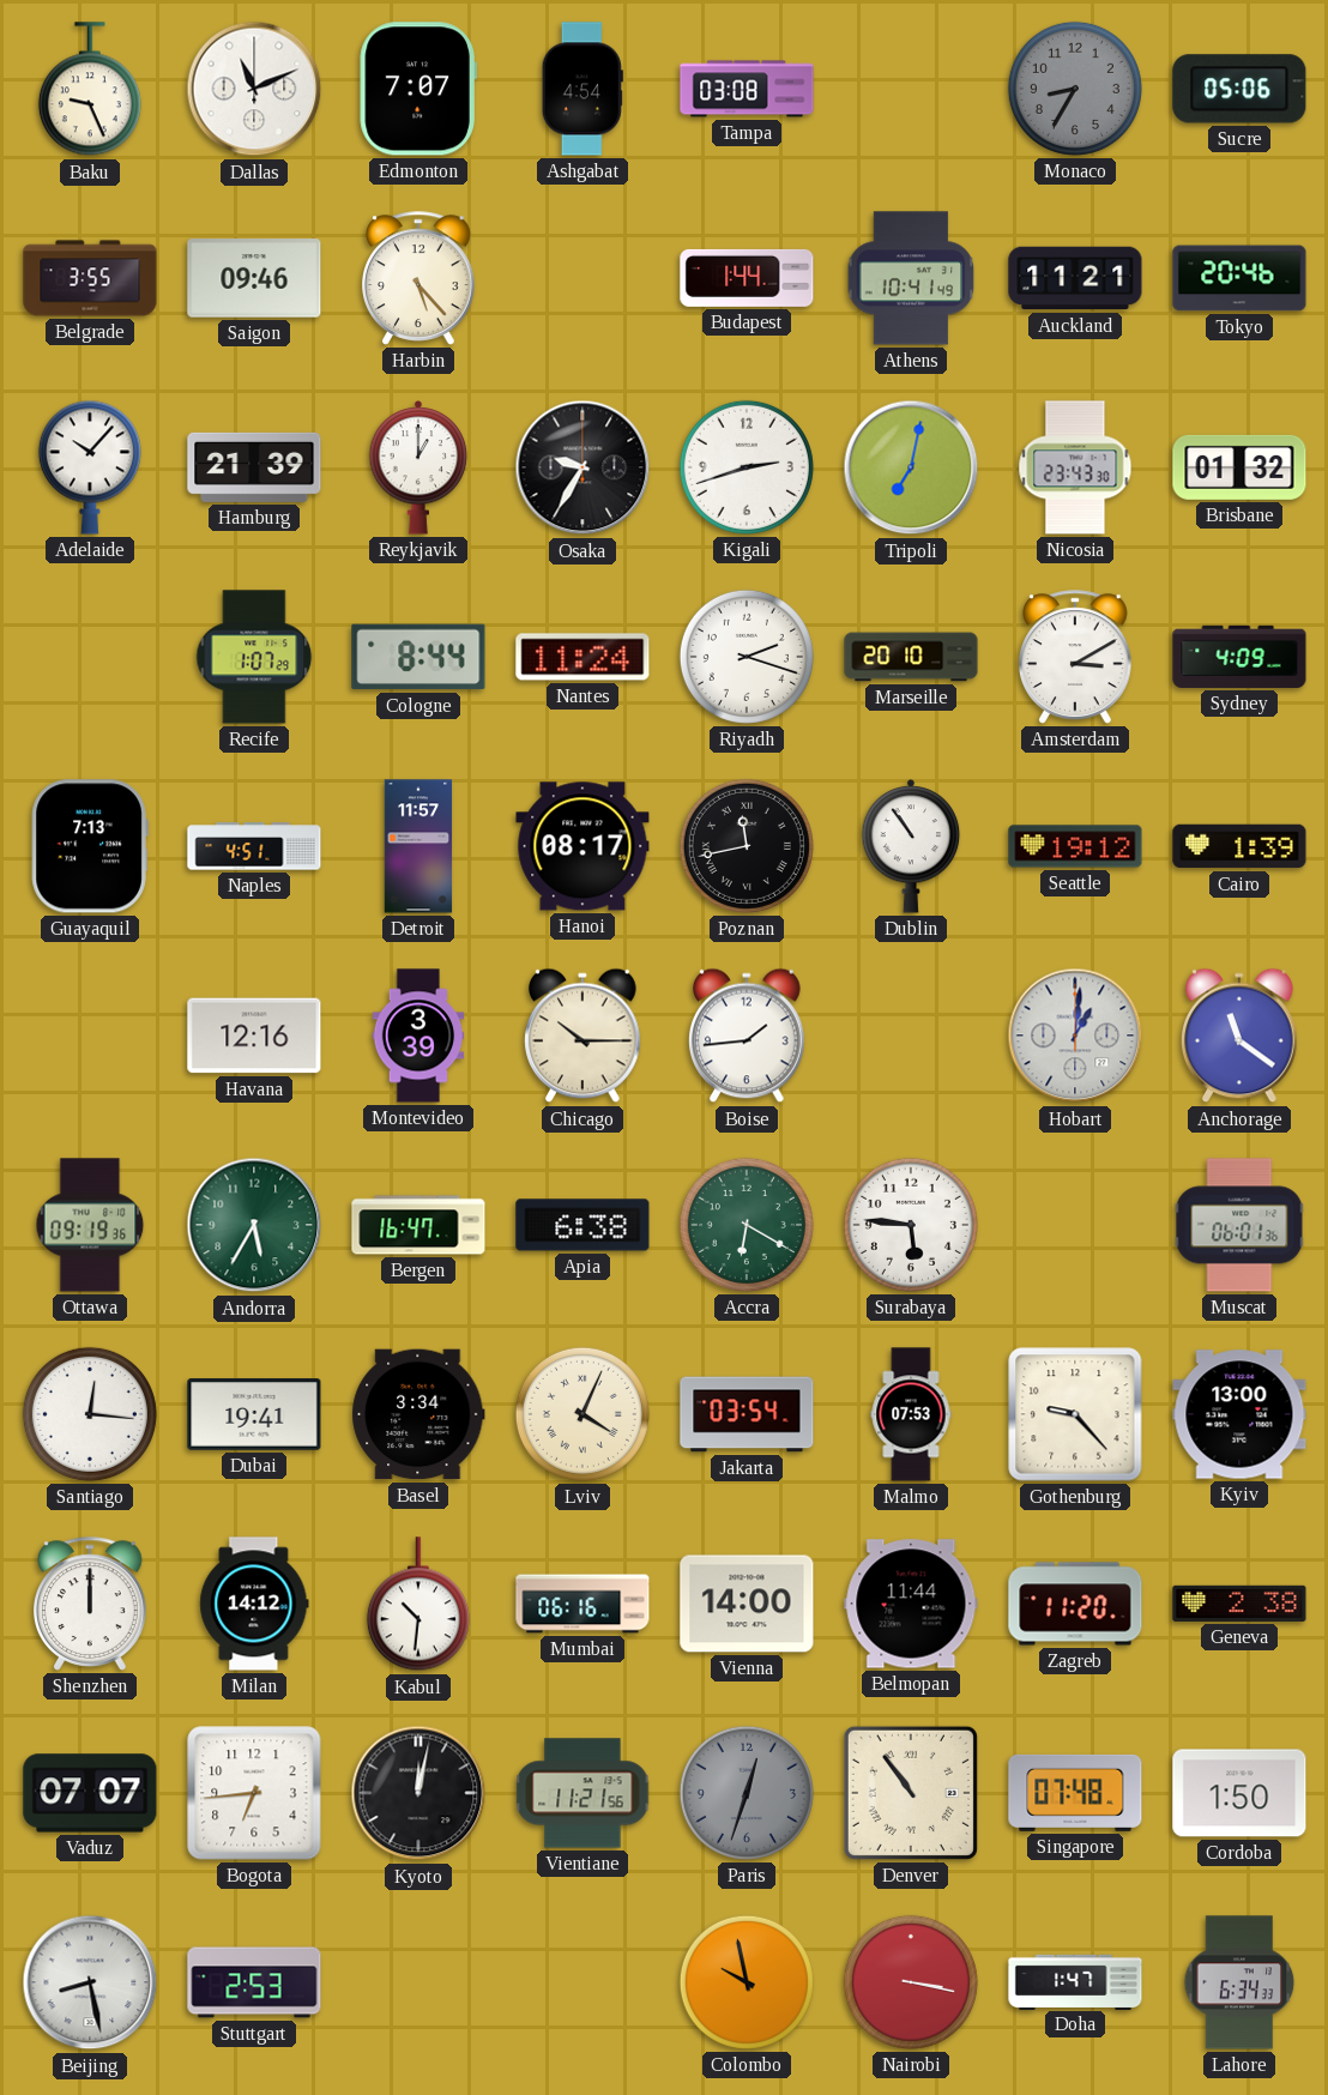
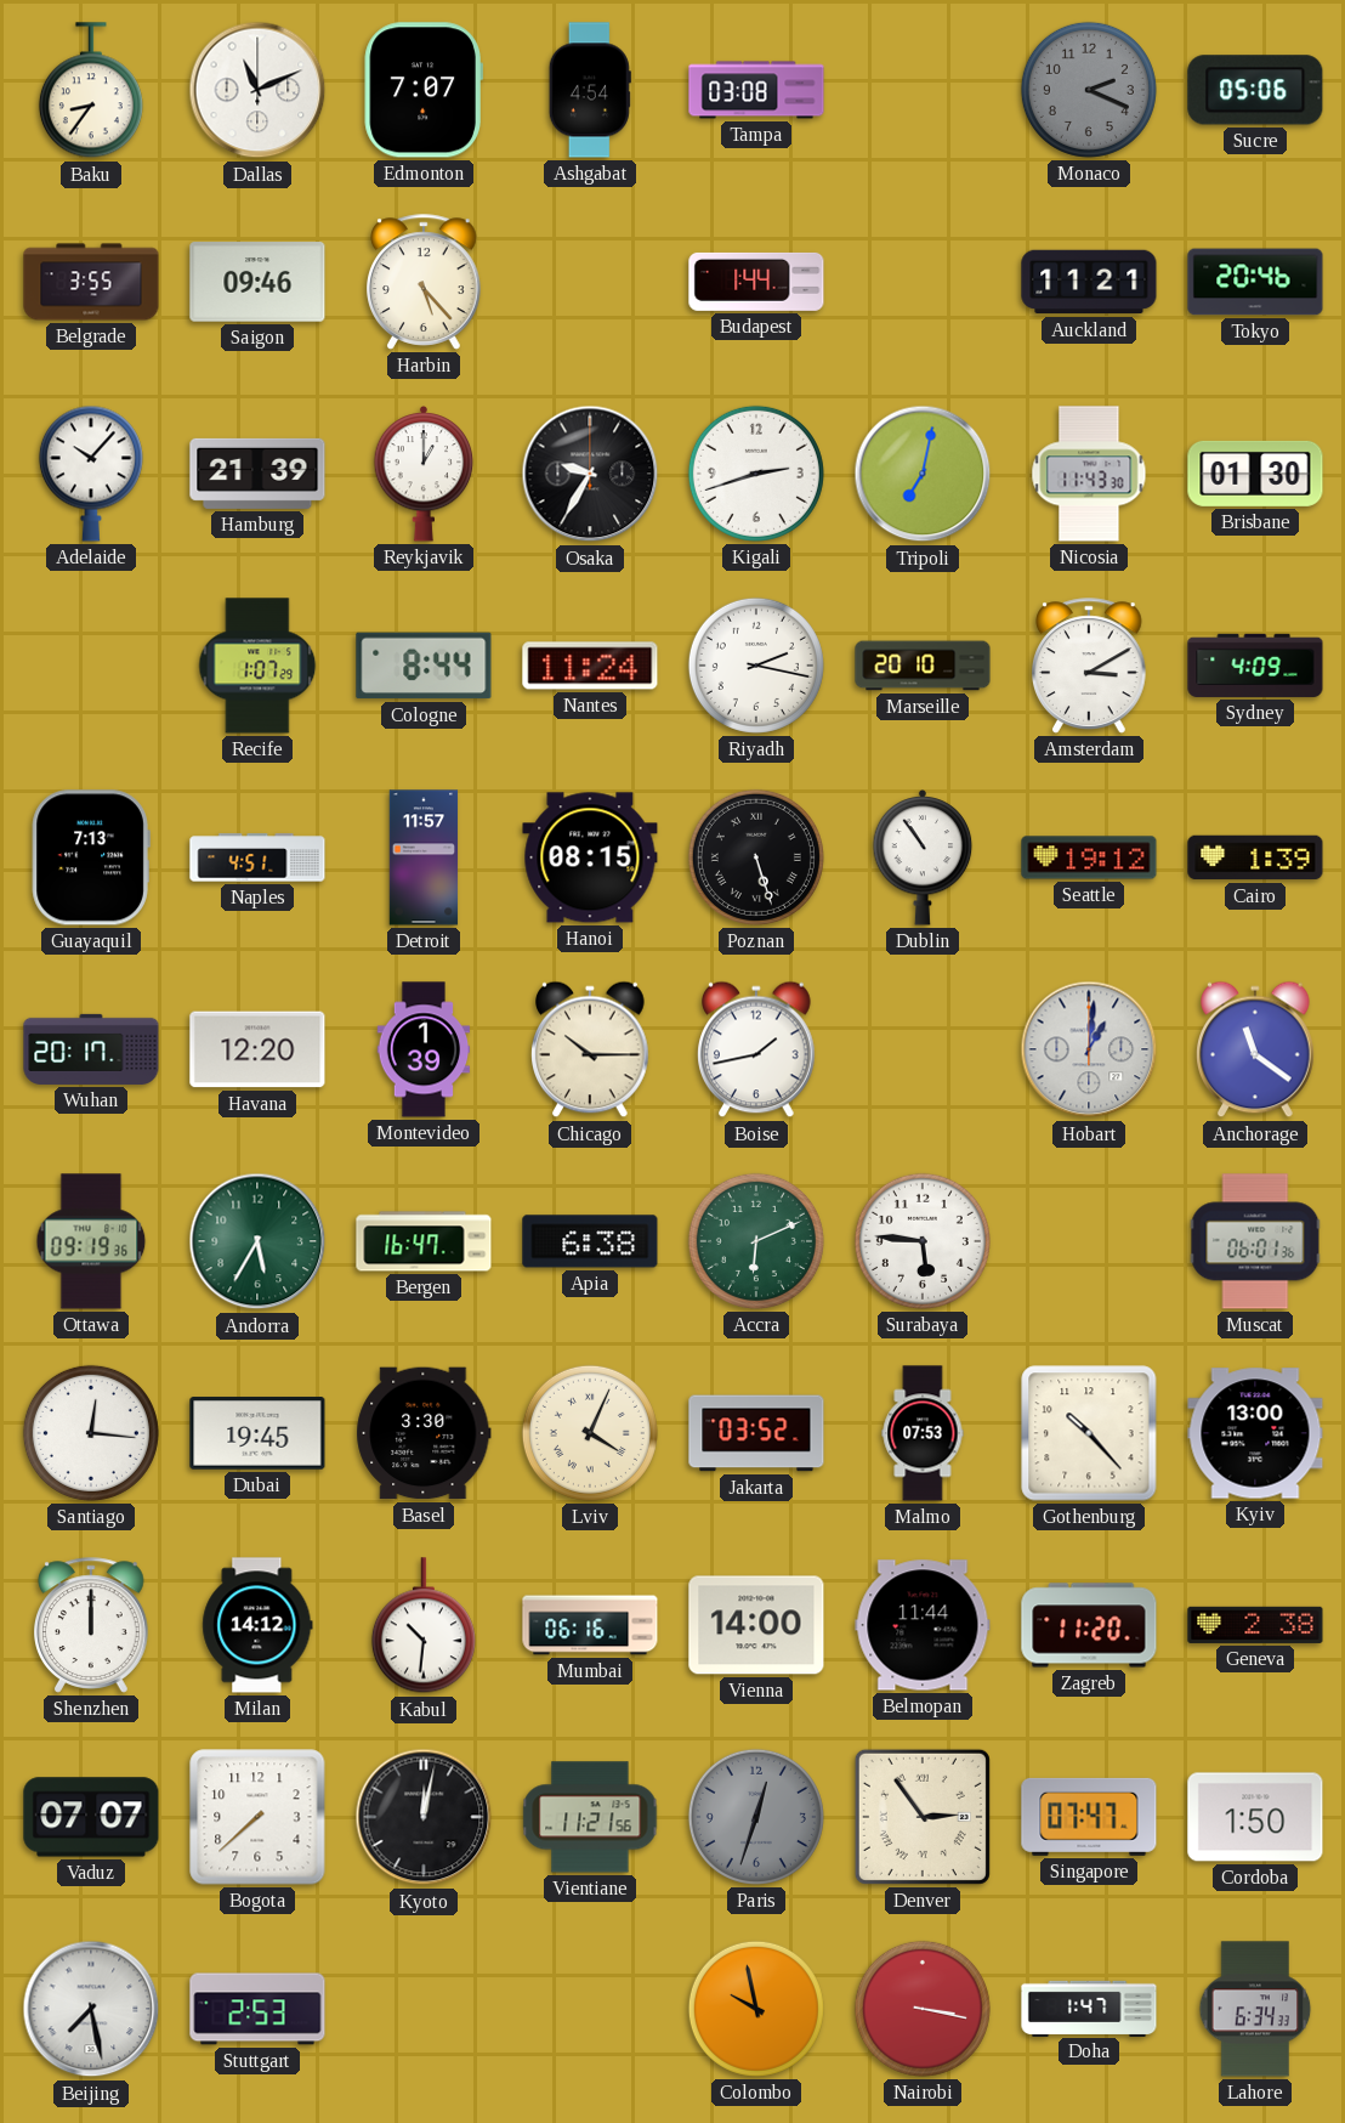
Baku: 9:26 -> 8:36 (91, 91)
Monaco: 8:35 -> 2:19 (1089, 90)
Athens: 10:41 -> none (911, 278)
Nicosia: 23:43 -> 11:43 (1089, 474)
Brisbane: 01:32 -> 01:30 (1255, 474)
Riyadh: 2:18 -> 2:17 (756, 666)
Hanoi: 08:17 -> 08:15 (590, 857)
Poznan: 11:43 -> 5:27 (756, 857)
Wuhan: none -> 20:17 (91, 1049)
Havana: 12:16 -> 12:20 (257, 1049)
Montevideo: 3:39 -> 1:39 (424, 1049)
Boise: 1:44 -> 1:43 (757, 1049)
Accra: 6:20 -> 6:11 (756, 1241)
Dubai: 19:41 -> 19:45 (257, 1433)
Basel: 3:34 -> 3:30 (424, 1433)
Jakarta: 03:54 -> 03:52 (756, 1433)
Gothenburg: 9:23 -> 10:23 (1089, 1433)
Bogota: 6:44 -> 7:38 (257, 1817)
Denver: 10:54 -> 2:54 (923, 1817)
Singapore: 07:48 -> 07:47 (1089, 1817)
Beijing: 8:28 -> 7:28 (91, 2009)
